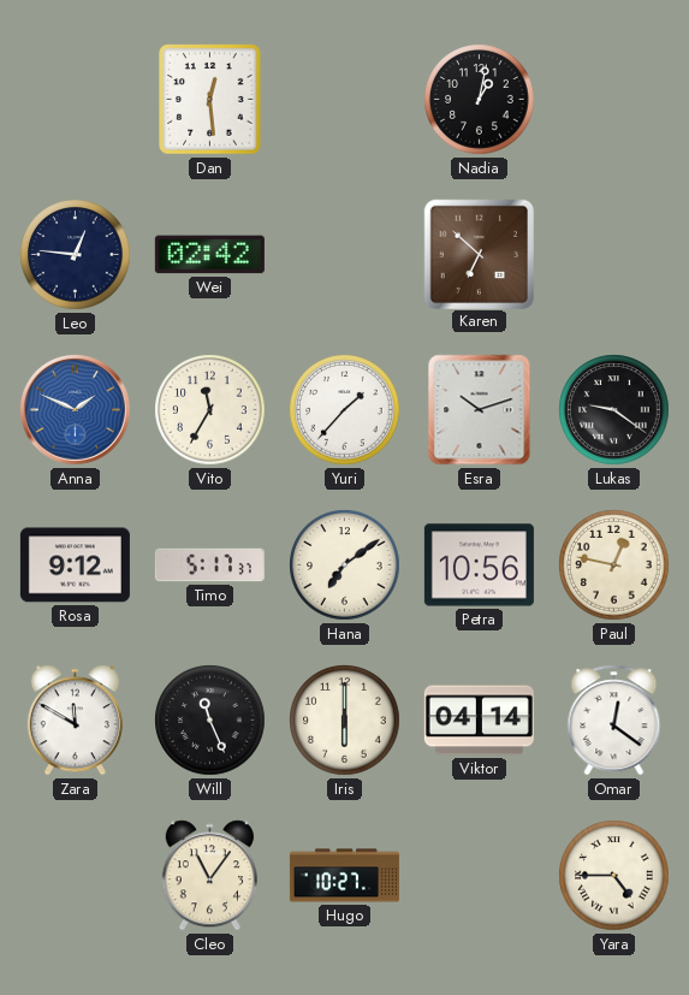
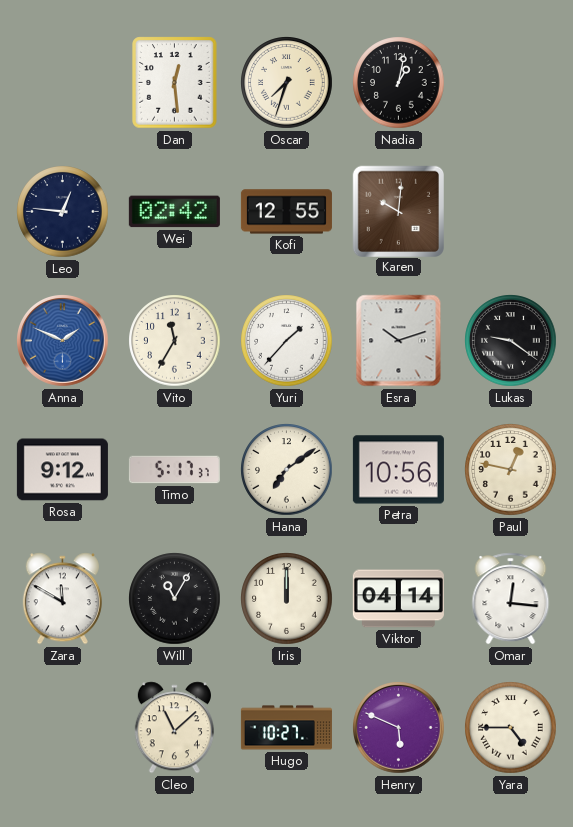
Oscar: none -> 7:33 (287, 83)
Kofi: none -> 12:55 (286, 212)
Karen: 6:52 -> 10:01 (398, 211)
Will: 11:26 -> 11:05 (175, 599)
Iris: 6:00 -> 12:00 (287, 599)
Omar: 12:21 -> 12:16 (511, 599)
Cleo: 11:06 -> 11:08 (174, 728)
Henry: none -> 5:49 (399, 728)
